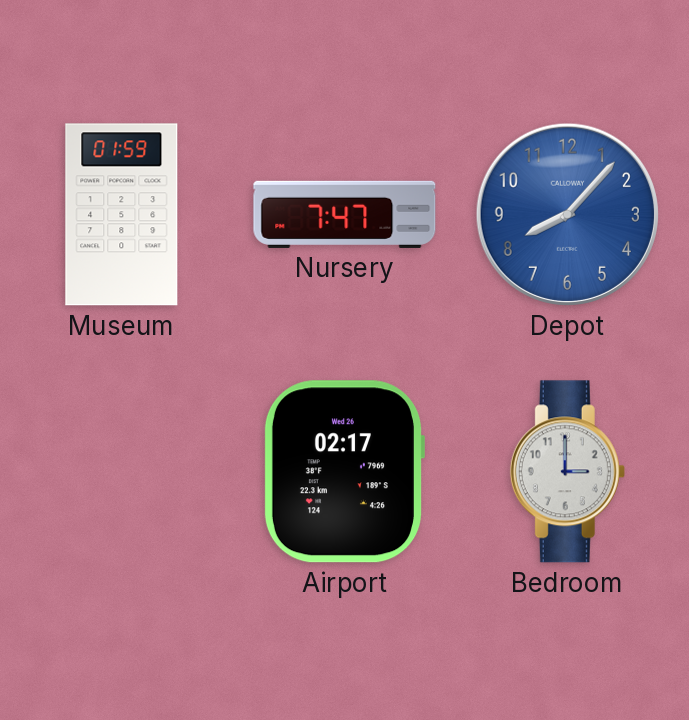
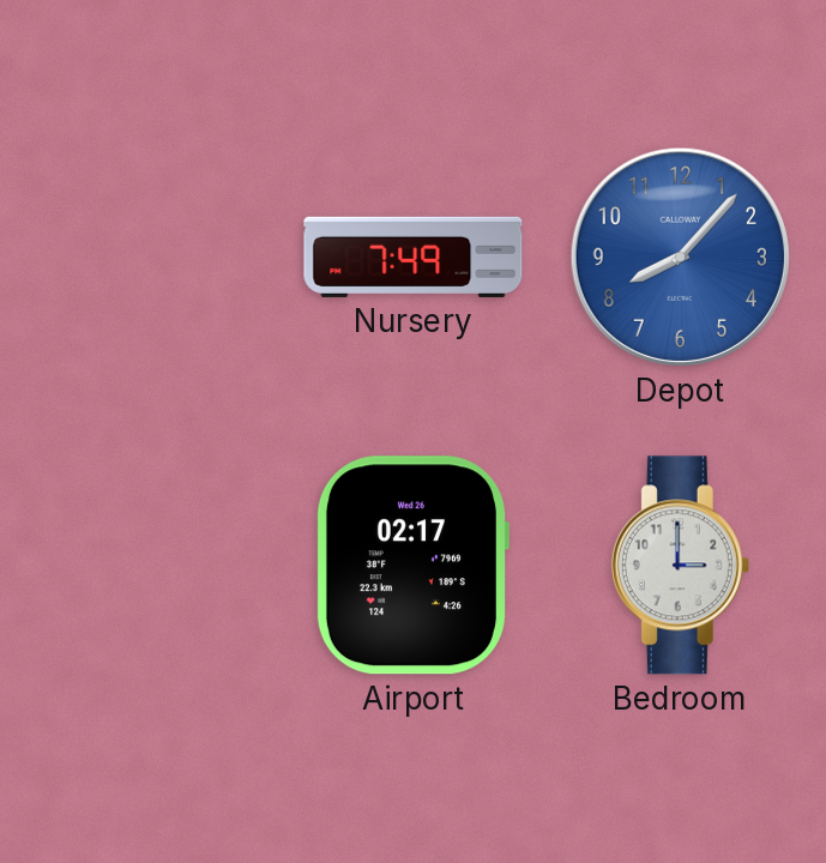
Museum: 01:59 -> none (122, 215)
Nursery: 7:47 -> 7:49 (414, 257)
